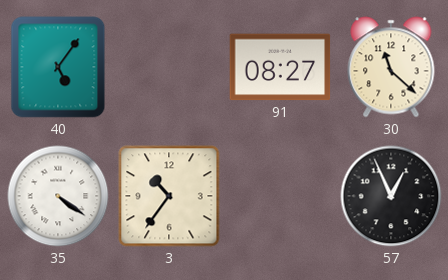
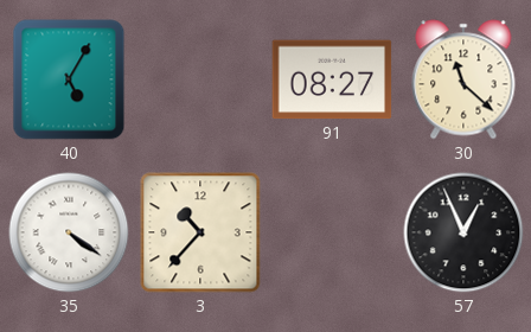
40: 5:06 -> 5:05 (69, 79)
3: 10:36 -> 10:37 (200, 232)
